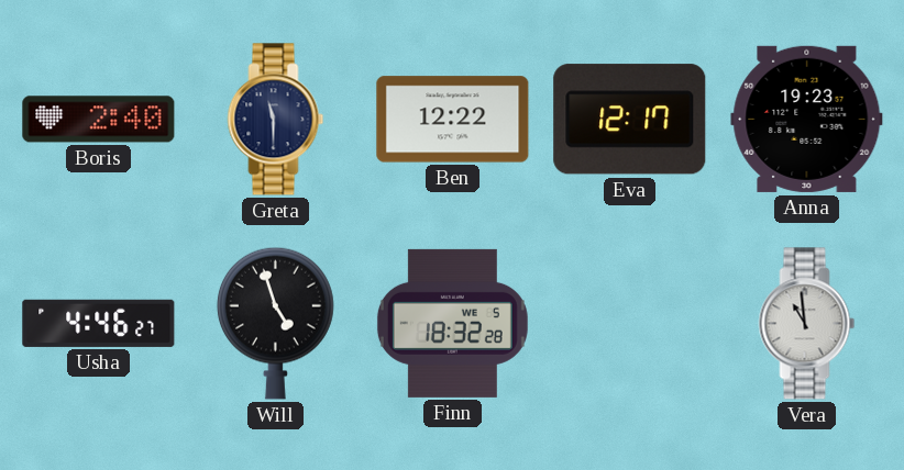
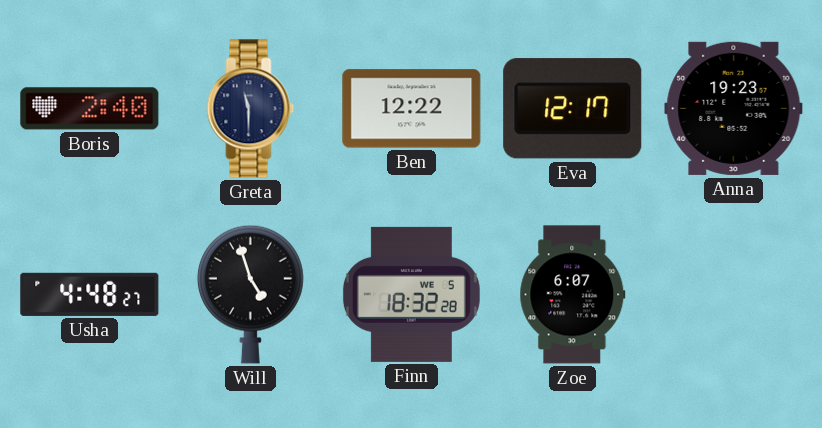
Usha: 4:46 -> 4:48 (90, 294)
Zoe: none -> 6:07 (573, 295)
Vera: 10:59 -> none (807, 324)
